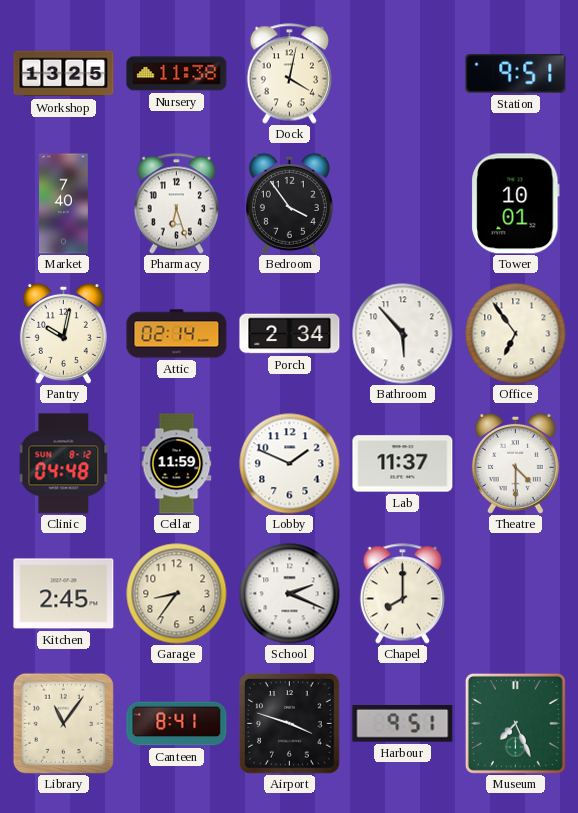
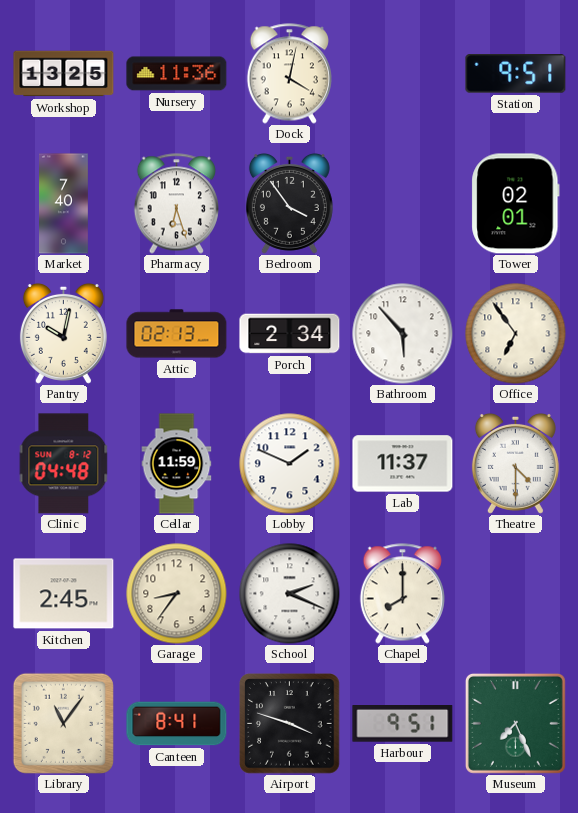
Nursery: 11:38 -> 11:36 (177, 74)
Tower: 10:01 -> 02:01 (516, 204)
Attic: 02:14 -> 02:13 (177, 334)
